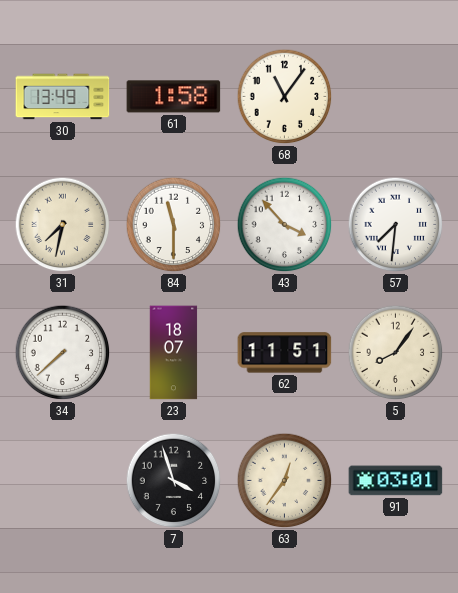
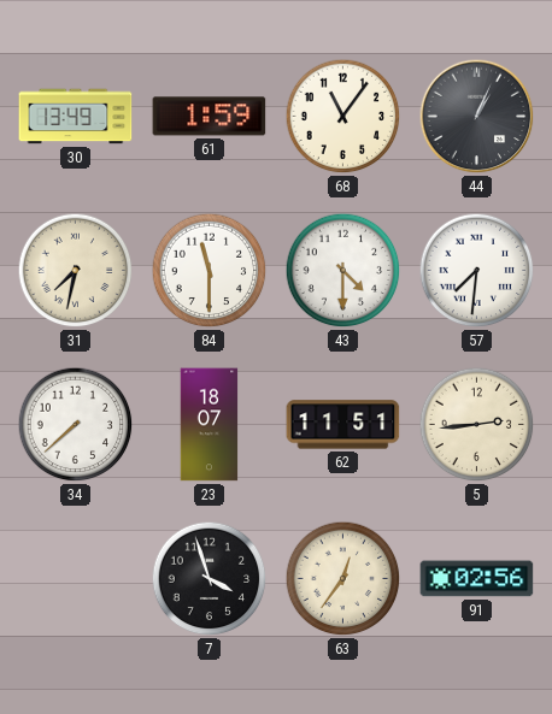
61: 1:58 -> 1:59 (210, 117)
44: none -> 1:04 (477, 117)
43: 3:53 -> 4:30 (343, 271)
5: 8:06 -> 2:44 (477, 425)
91: 03:01 -> 02:56 (477, 579)
